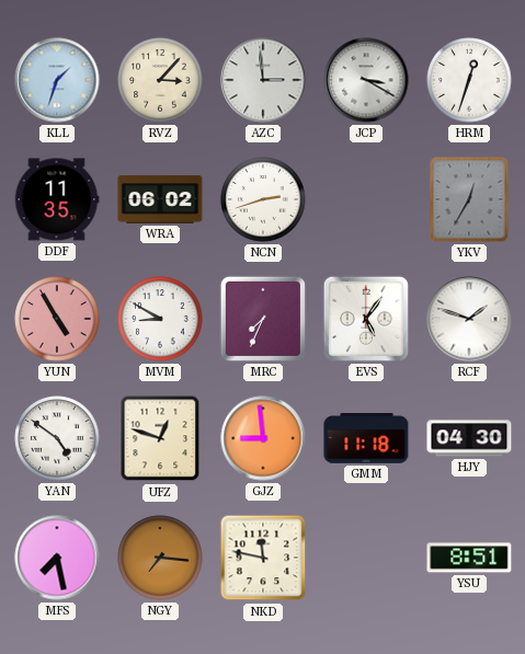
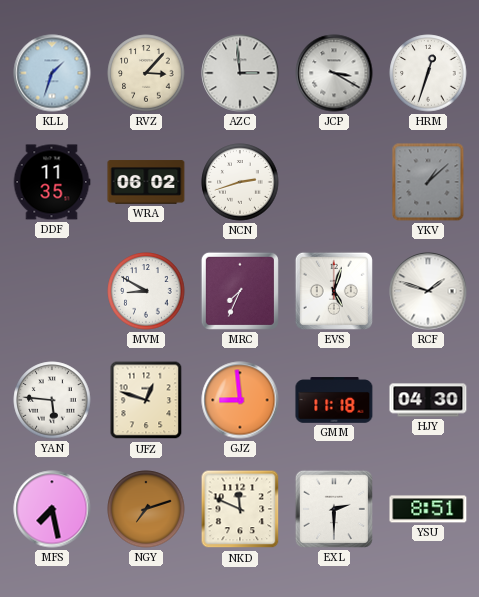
YKV: 12:35 -> 1:08 (428, 182)
YUN: 4:55 -> none (57, 319)
EVS: 5:06 -> 5:03 (334, 291)
YAN: 4:51 -> 5:46 (52, 400)
NGY: 7:16 -> 7:12 (146, 509)
NKD: 11:47 -> 11:49 (240, 509)
EXL: none -> 2:30 (334, 509)
